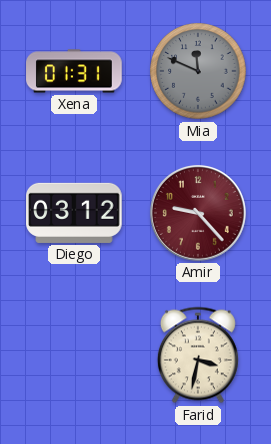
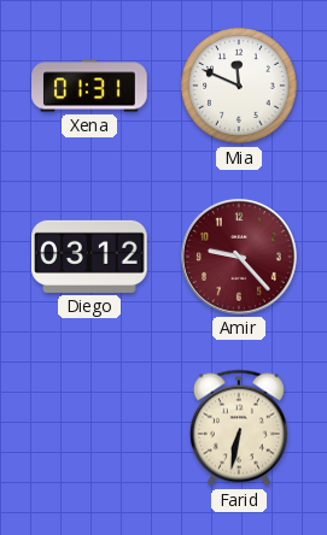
Mia dial: grey -> white (239, 86)
Farid: 3:32 -> 6:32 (239, 428)
